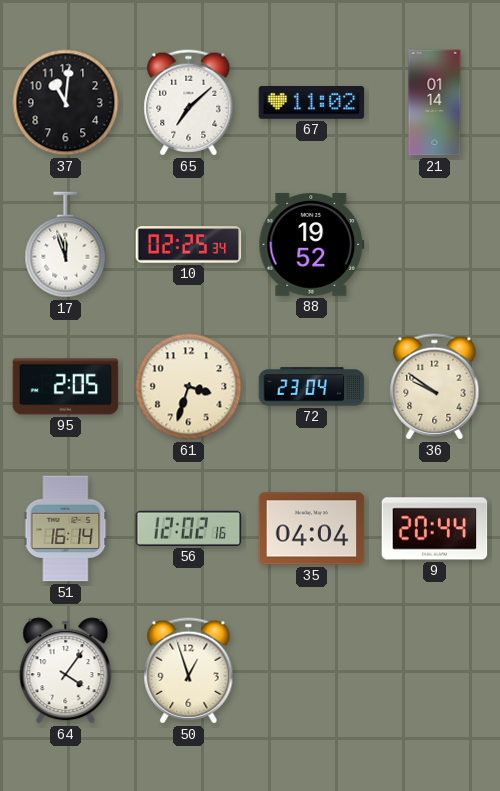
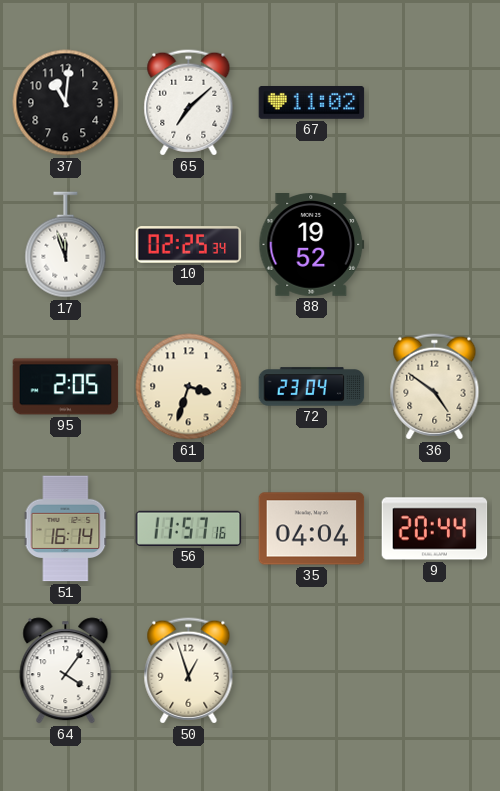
21: 01:14 -> none (435, 103)
36: 9:51 -> 4:51 (435, 387)
56: 12:02 -> 11:57 (189, 528)
